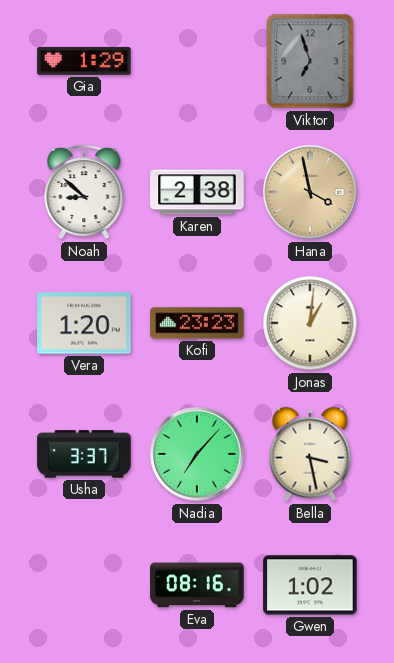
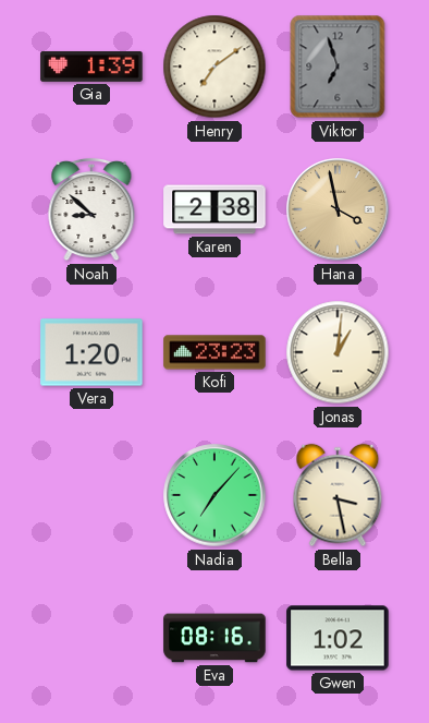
Gia: 1:29 -> 1:39 (91, 67)
Henry: none -> 7:09 (214, 67)
Usha: 3:37 -> none (84, 454)
